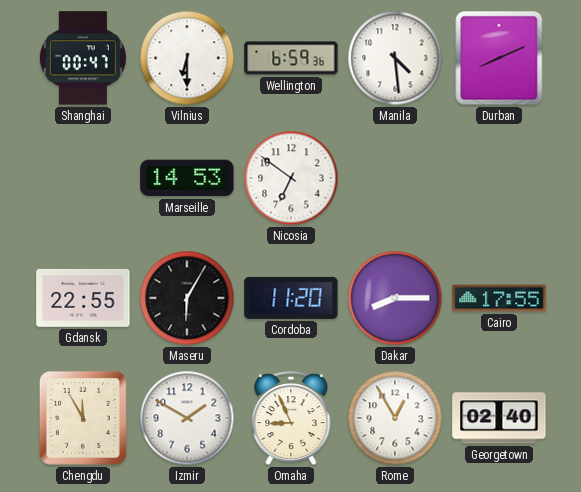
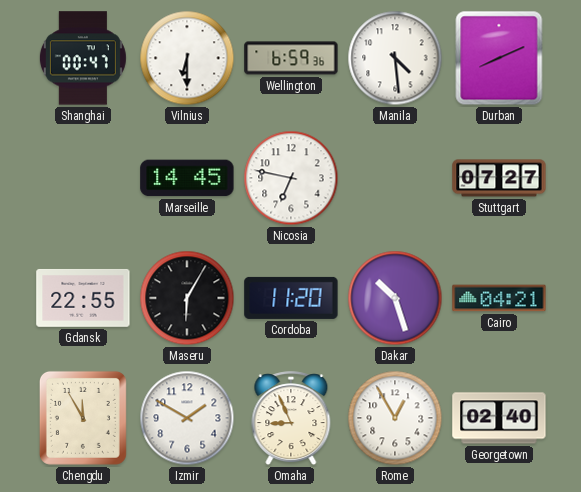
Marseille: 14:53 -> 14:45 (187, 178)
Nicosia: 6:51 -> 6:47 (291, 178)
Stuttgart: none -> 07:27 (499, 178)
Dakar: 8:15 -> 10:27 (395, 298)
Cairo: 17:55 -> 04:21 (499, 298)
